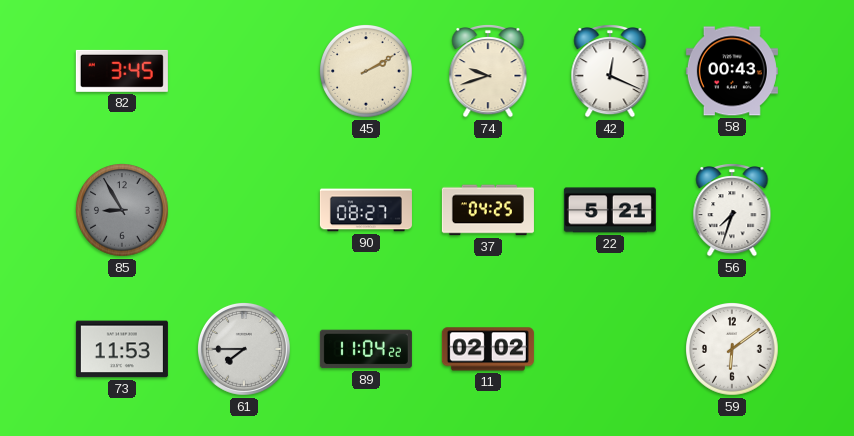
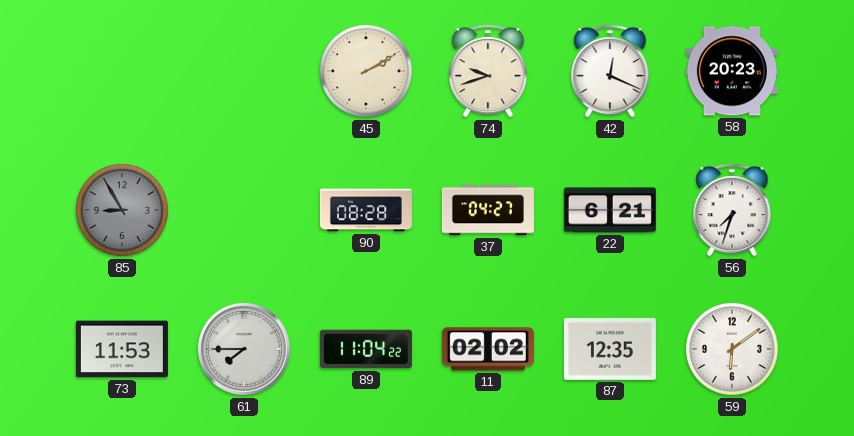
82: 3:45 -> none (122, 71)
58: 00:43 -> 20:23 (732, 71)
90: 08:27 -> 08:28 (366, 210)
37: 04:25 -> 04:27 (488, 210)
22: 5:21 -> 6:21 (610, 210)
87: none -> 12:35 (610, 349)
